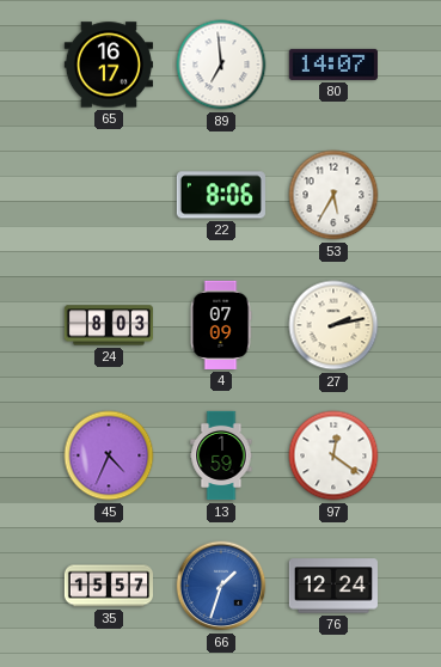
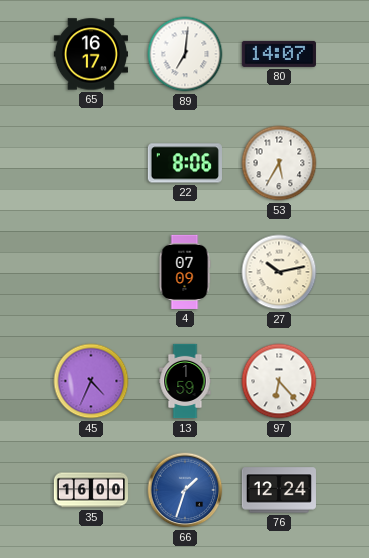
89: 6:59 -> 7:01 (185, 54)
24: 8:03 -> none (108, 325)
27: 2:13 -> 10:13 (279, 272)
97: 12:21 -> 6:23 (279, 381)
35: 15:57 -> 16:00 (90, 490)
